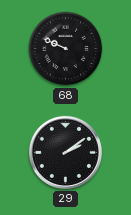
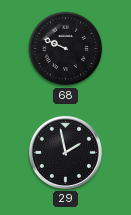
29: 2:09 -> 1:58 (65, 152)
